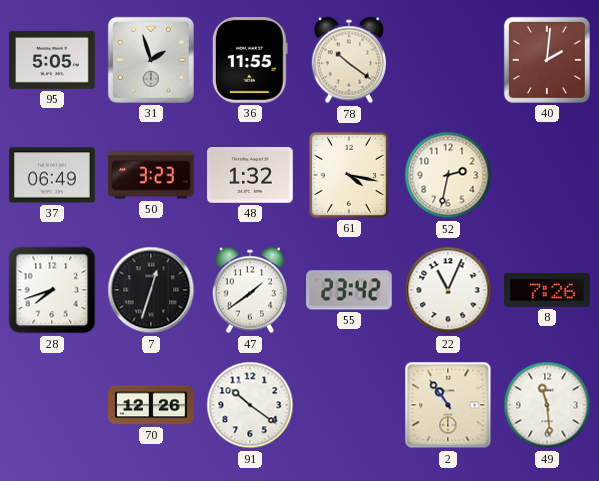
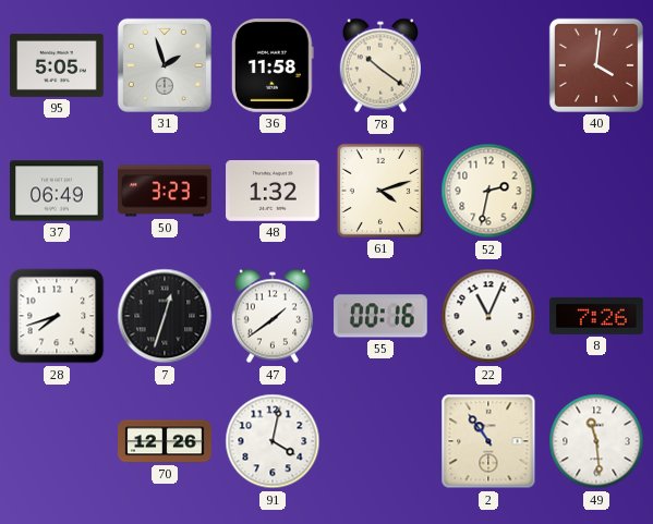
36: 11:55 -> 11:58 (273, 66)
40: 2:01 -> 4:01 (596, 65)
61: 4:17 -> 4:12 (380, 191)
55: 23:42 -> 00:16 (382, 316)
91: 10:21 -> 4:02 (273, 441)
